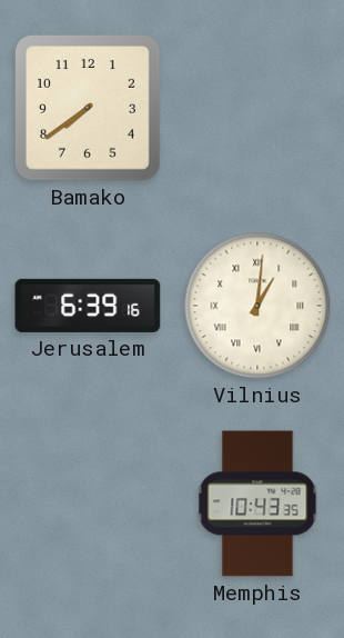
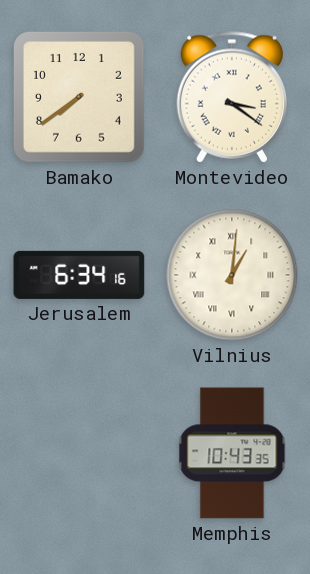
Montevideo: none -> 3:21 (231, 97)
Jerusalem: 6:39 -> 6:34 (79, 275)
